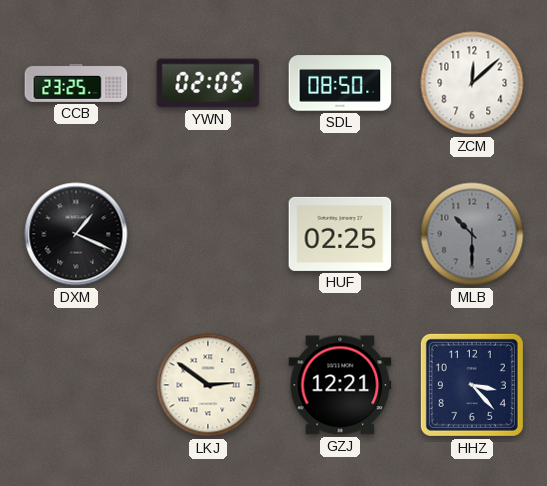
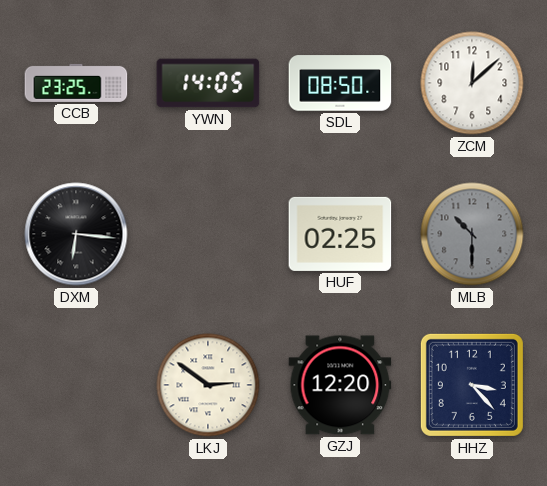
YWN: 02:05 -> 14:05 (208, 83)
DXM: 1:19 -> 6:16 (76, 234)
GZJ: 12:21 -> 12:20 (340, 385)
